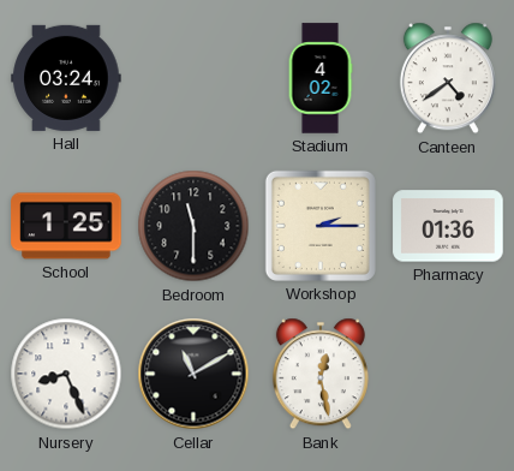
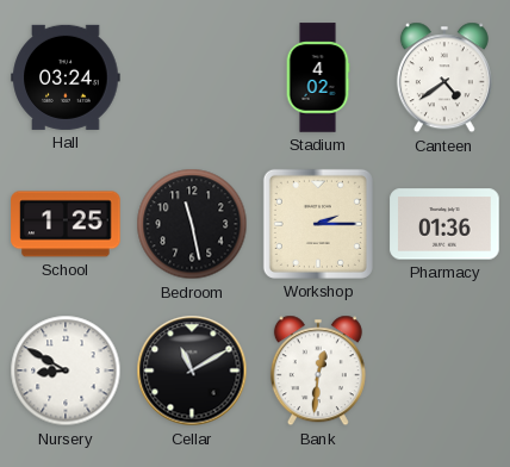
Bedroom: 11:30 -> 11:28 (192, 224)
Nursery: 8:26 -> 8:50 (66, 371)
Bank: 12:28 -> 12:31 (318, 371)
